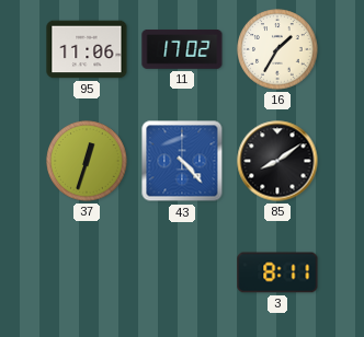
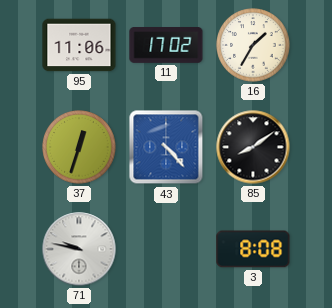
71: none -> 9:47 (79, 249)
3: 8:11 -> 8:08 (253, 249)
